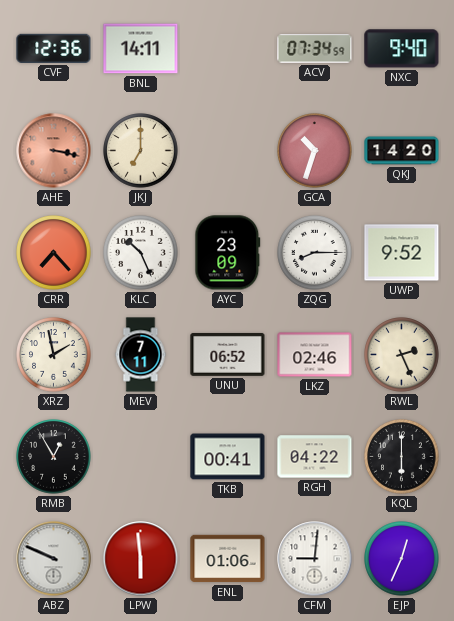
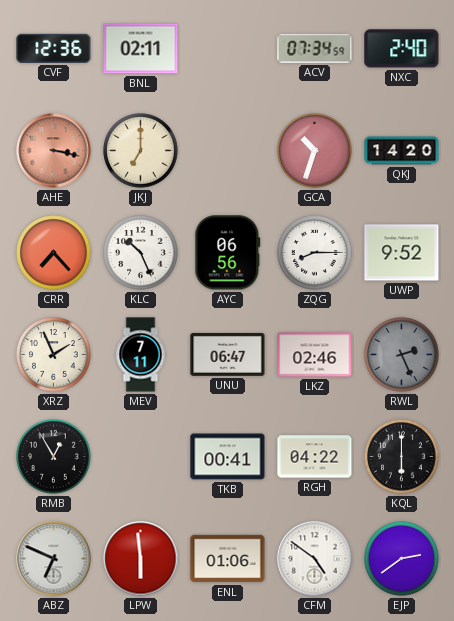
BNL: 14:11 -> 02:11 (141, 49)
NXC: 9:40 -> 2:40 (402, 49)
AYC: 23:09 -> 06:56 (228, 253)
XRZ: 1:58 -> 1:56 (54, 355)
UNU: 06:52 -> 06:47 (228, 354)
RWL dial: cream -> grey (402, 355)
ABZ: 9:49 -> 6:49 (54, 559)
CFM: 9:01 -> 4:51 (315, 559)
EJP: 12:34 -> 2:39 (402, 559)
